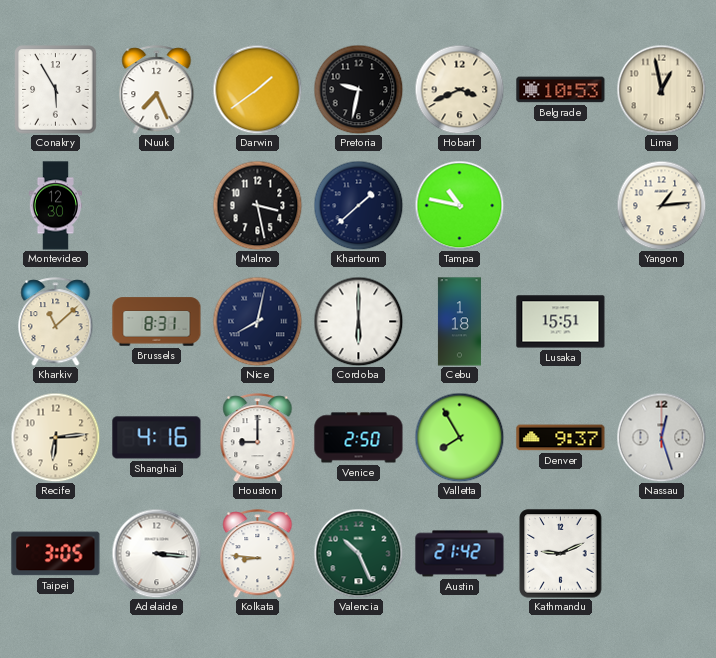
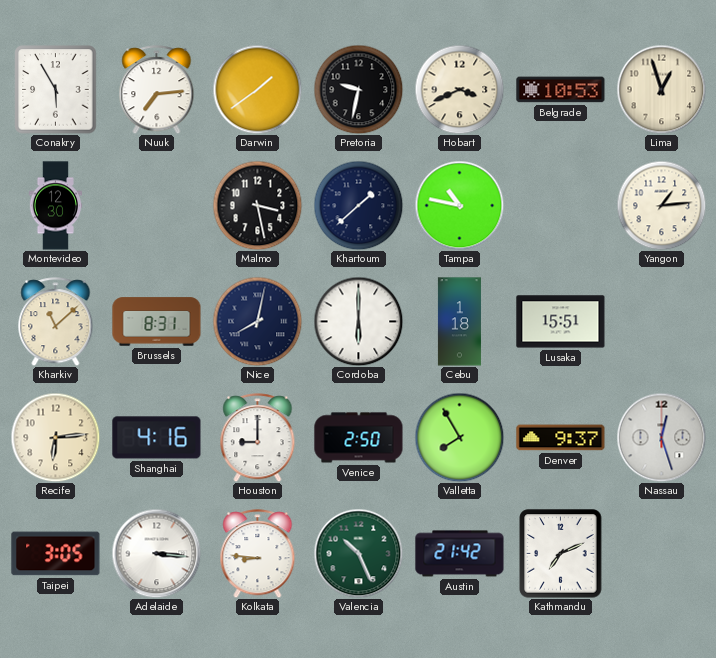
Nuuk: 7:26 -> 7:14 (157, 90)
Lima: 12:58 -> 12:57 (661, 89)
Kathmandu: 9:11 -> 7:11 (561, 554)
